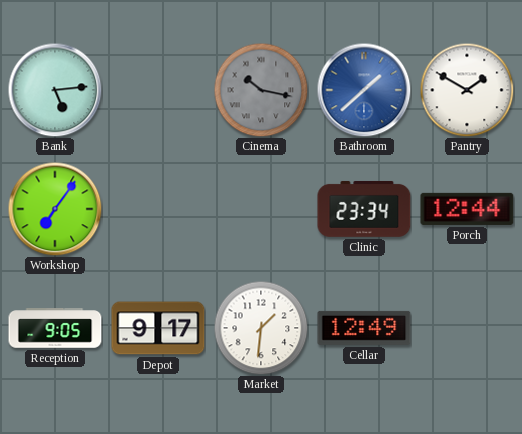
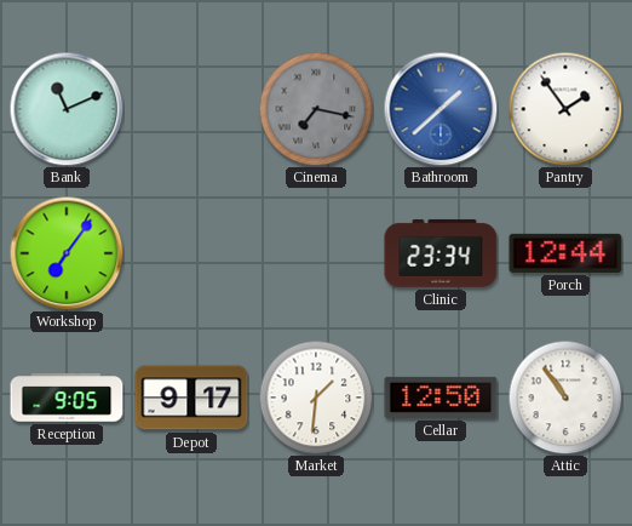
Bank: 5:14 -> 11:11 (67, 109)
Cinema: 10:17 -> 7:17 (316, 109)
Pantry: 1:50 -> 1:54 (565, 109)
Cellar: 12:49 -> 12:50 (441, 398)
Attic: none -> 10:54 (565, 398)
